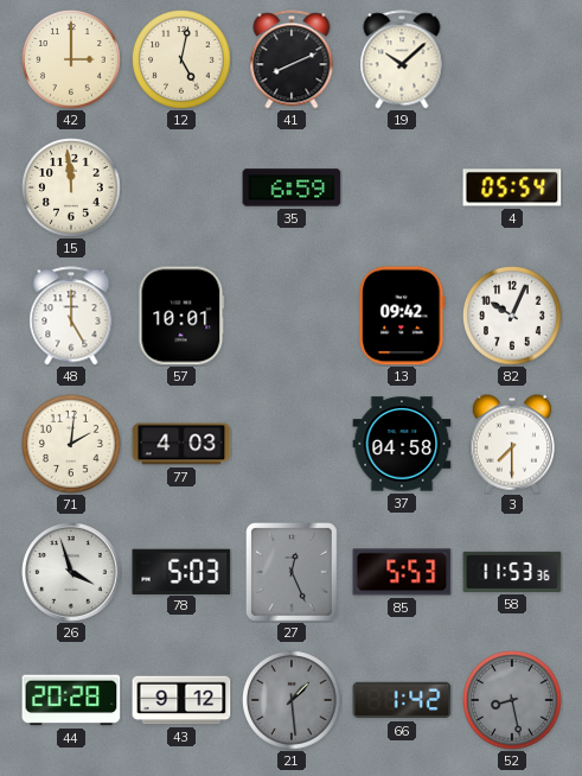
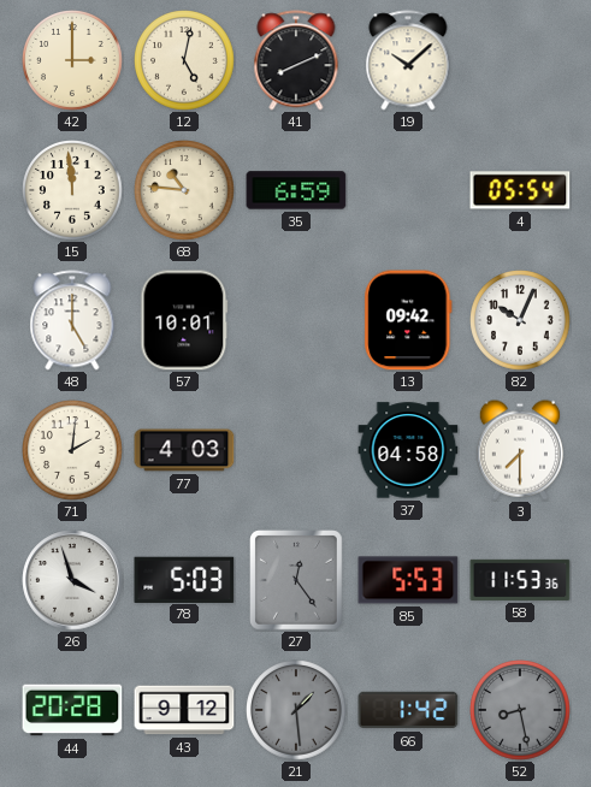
68: none -> 10:46 (184, 190)
27: 12:26 -> 12:24 (297, 580)
